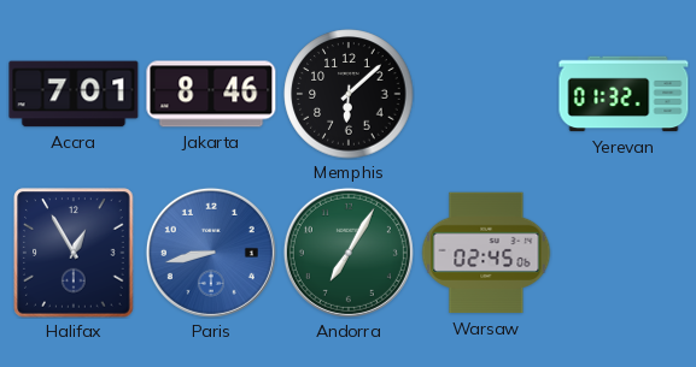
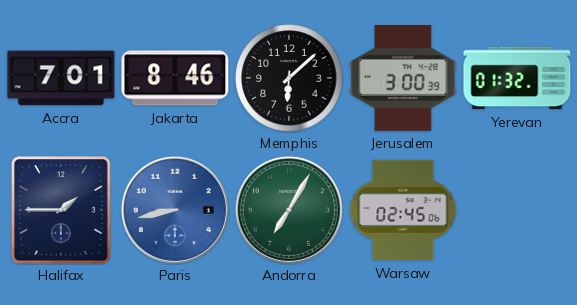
Jerusalem: none -> 3:00 (403, 78)
Halifax: 12:55 -> 1:45 (61, 210)
